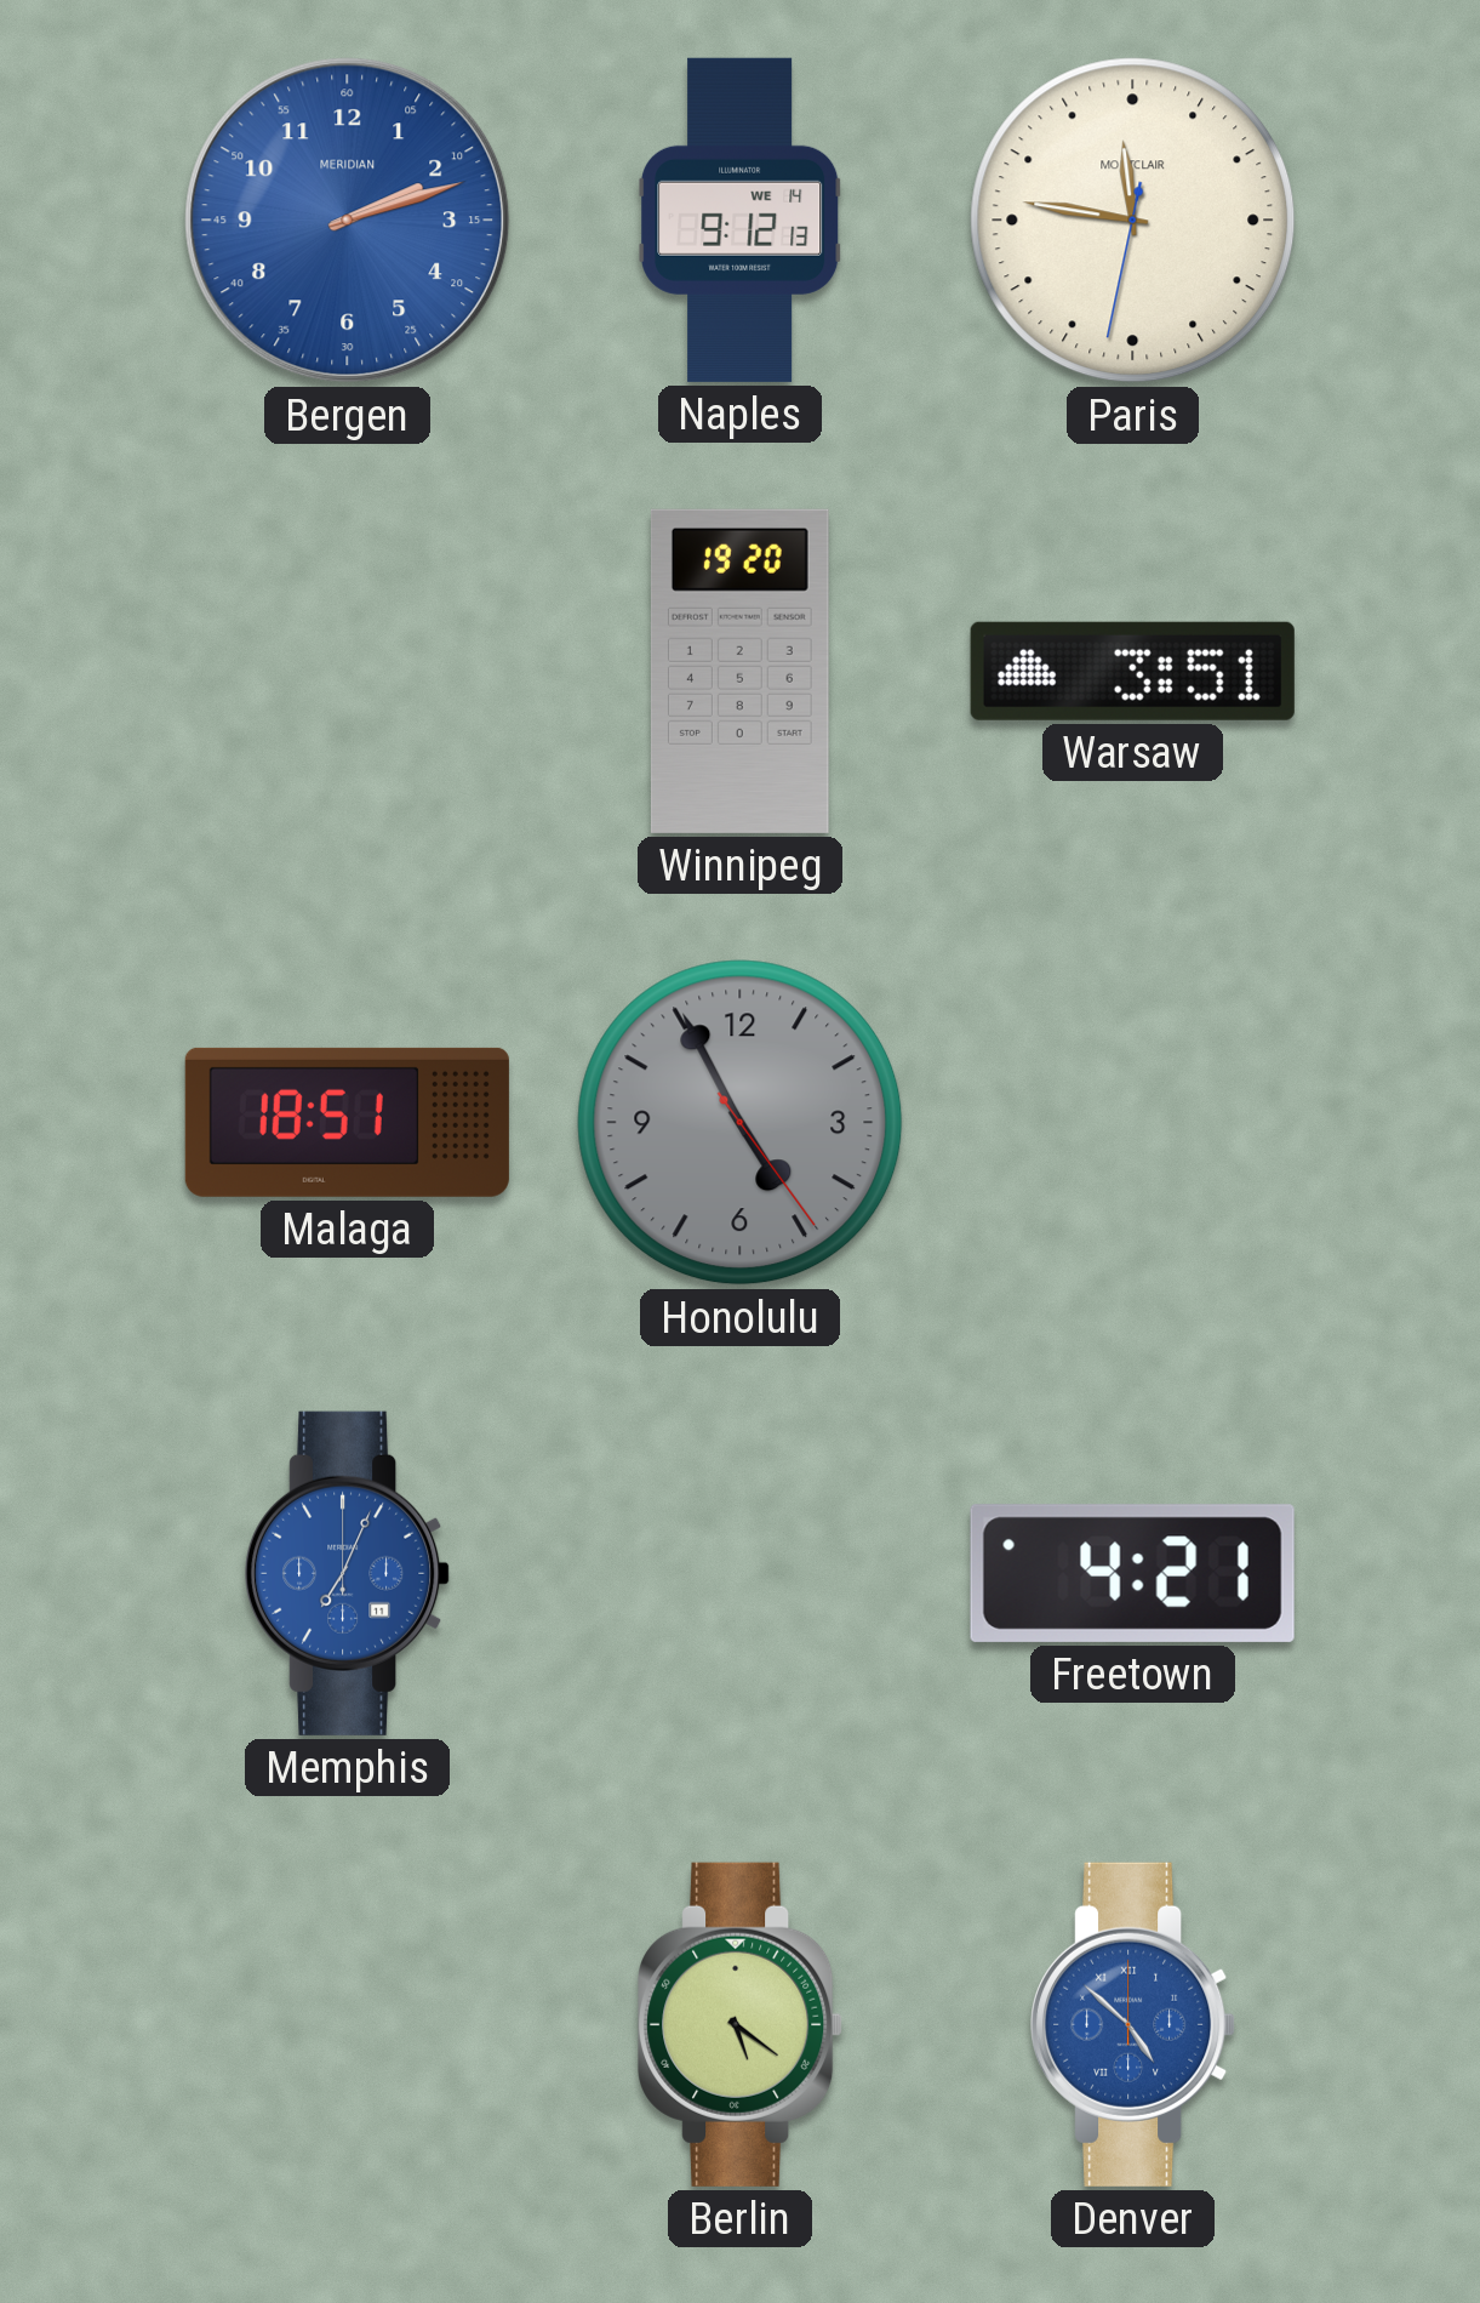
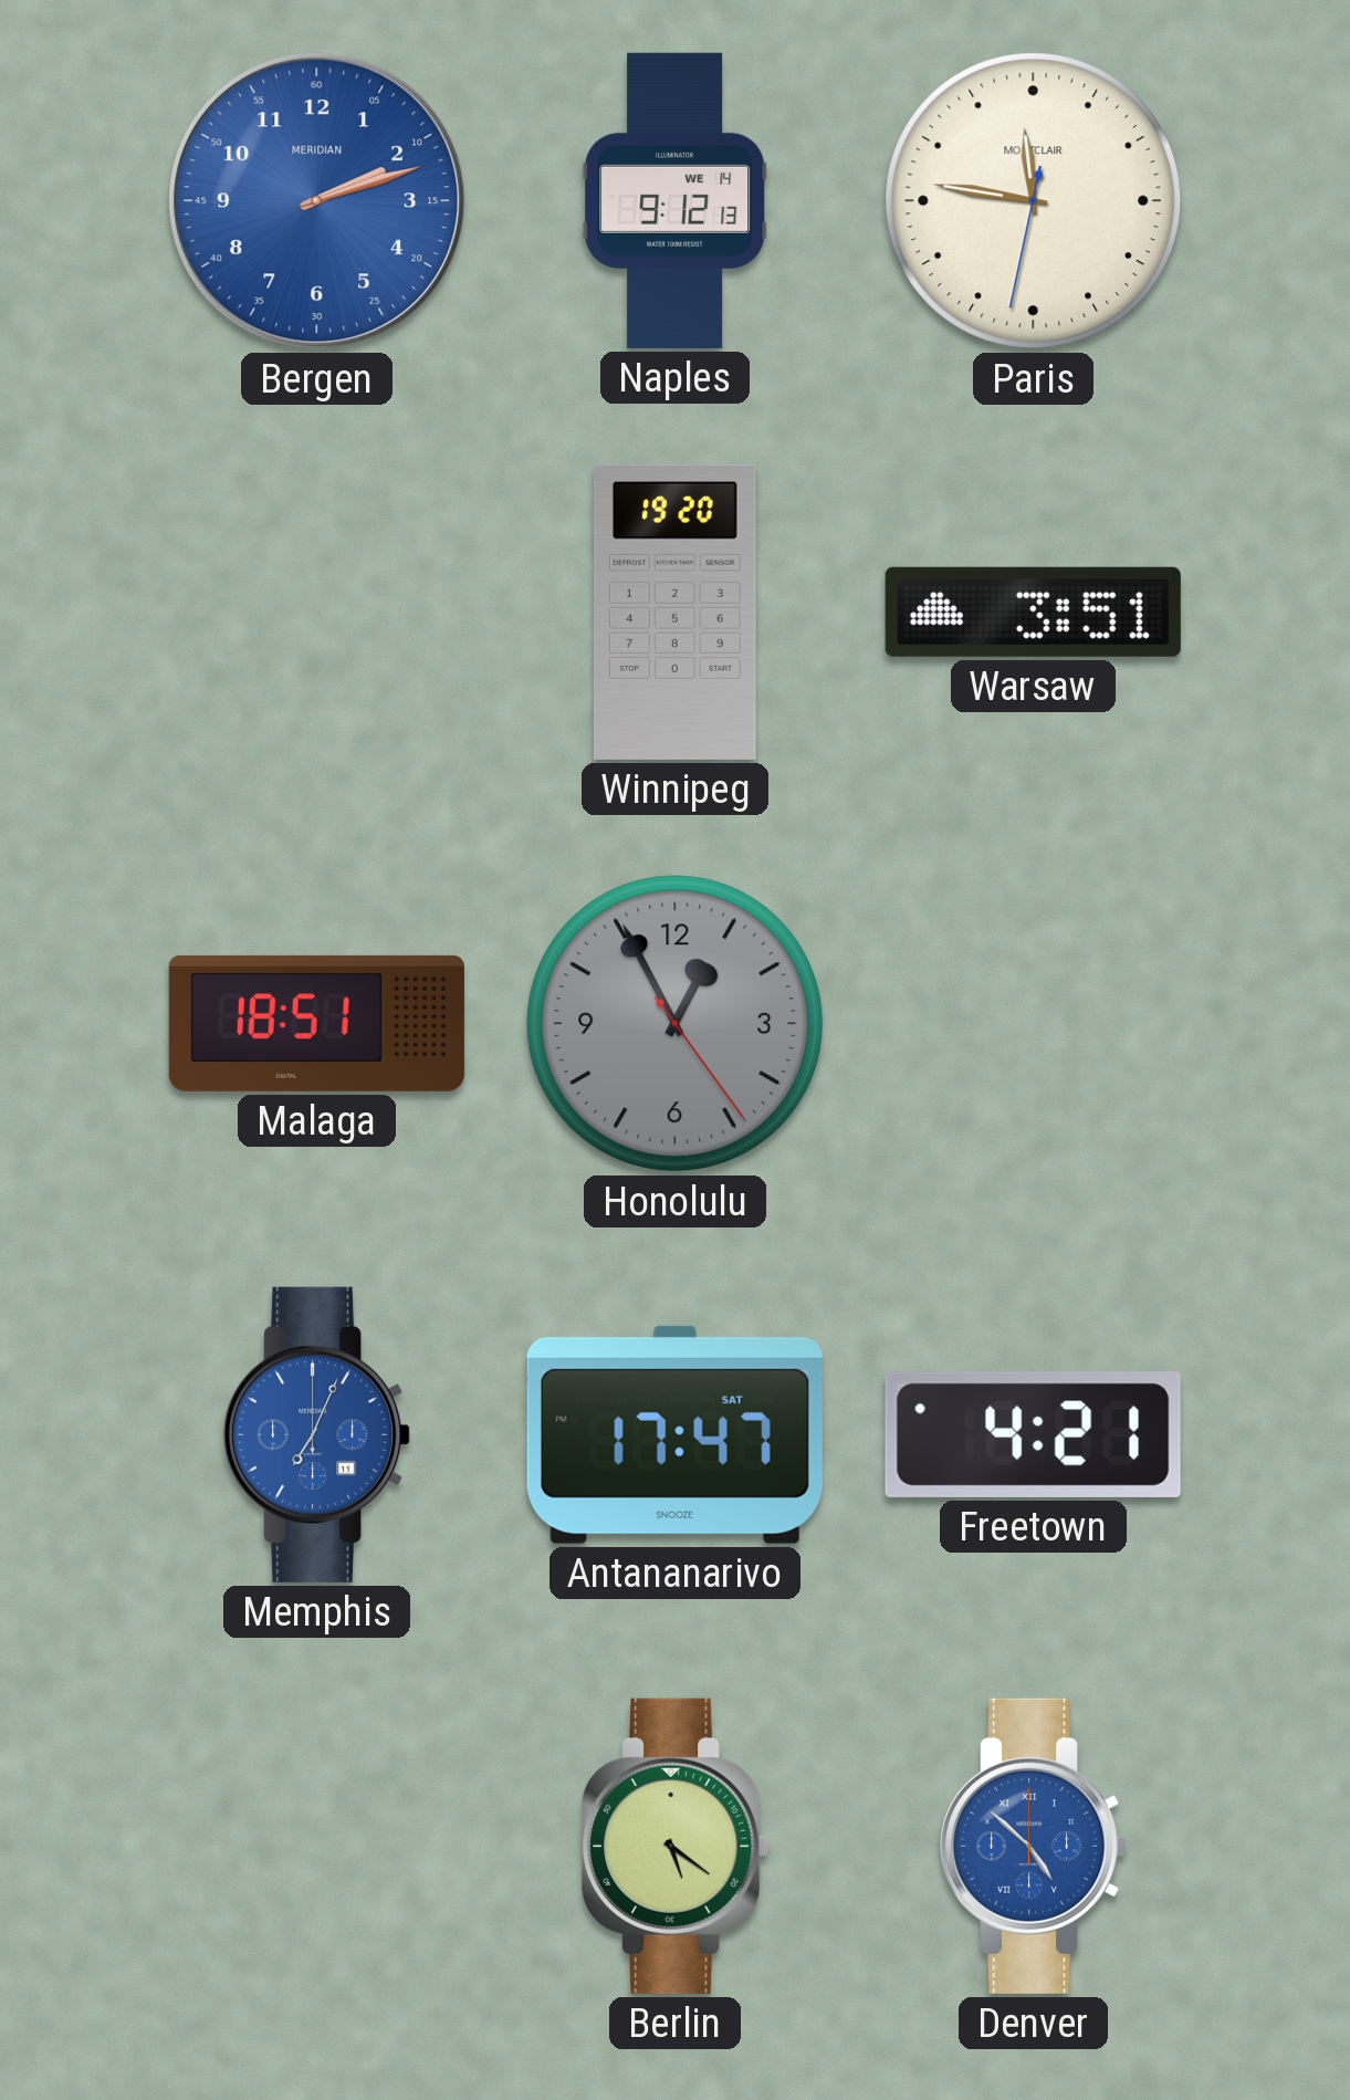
Honolulu: 4:55 -> 12:55 (676, 1024)
Antananarivo: none -> 17:47 (674, 1434)
